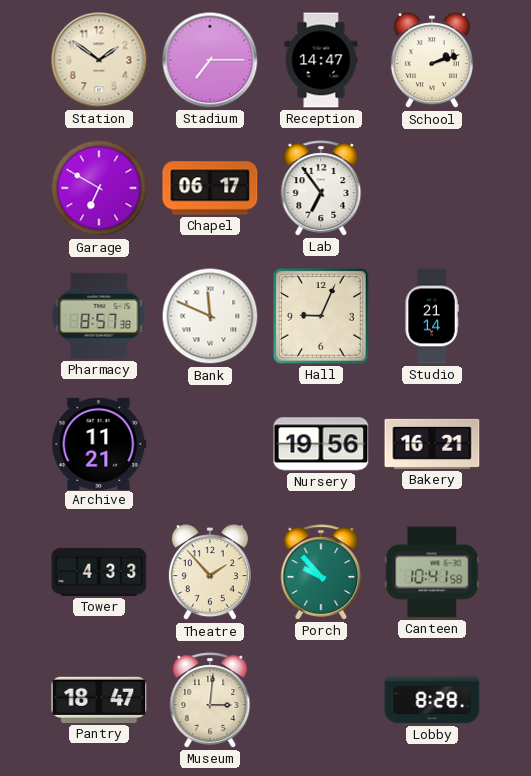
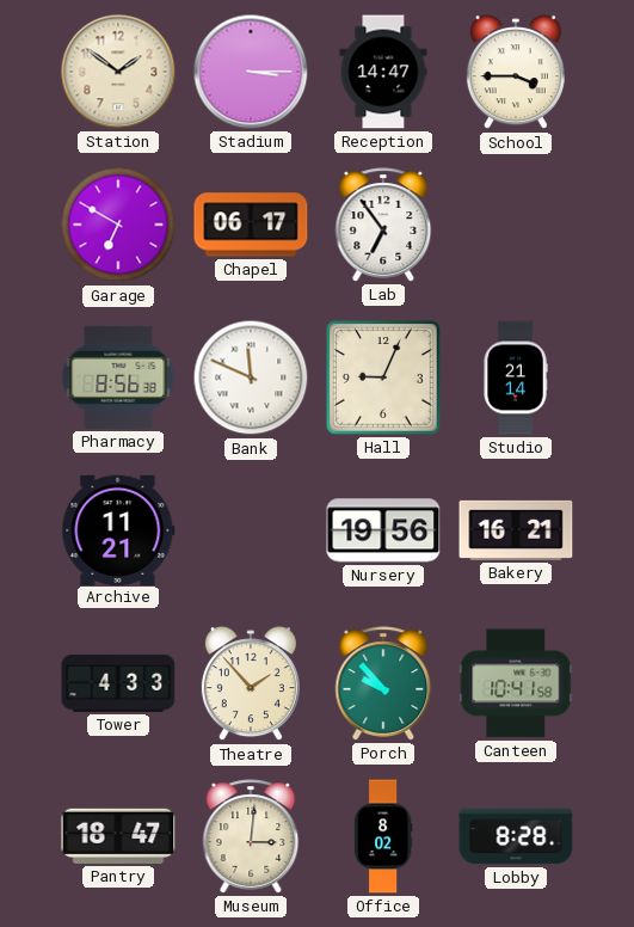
Stadium: 7:15 -> 3:15 (251, 72)
School: 2:12 -> 3:45 (516, 73)
Pharmacy: 8:57 -> 8:56 (118, 377)
Office: none -> 8:02 (383, 836)
